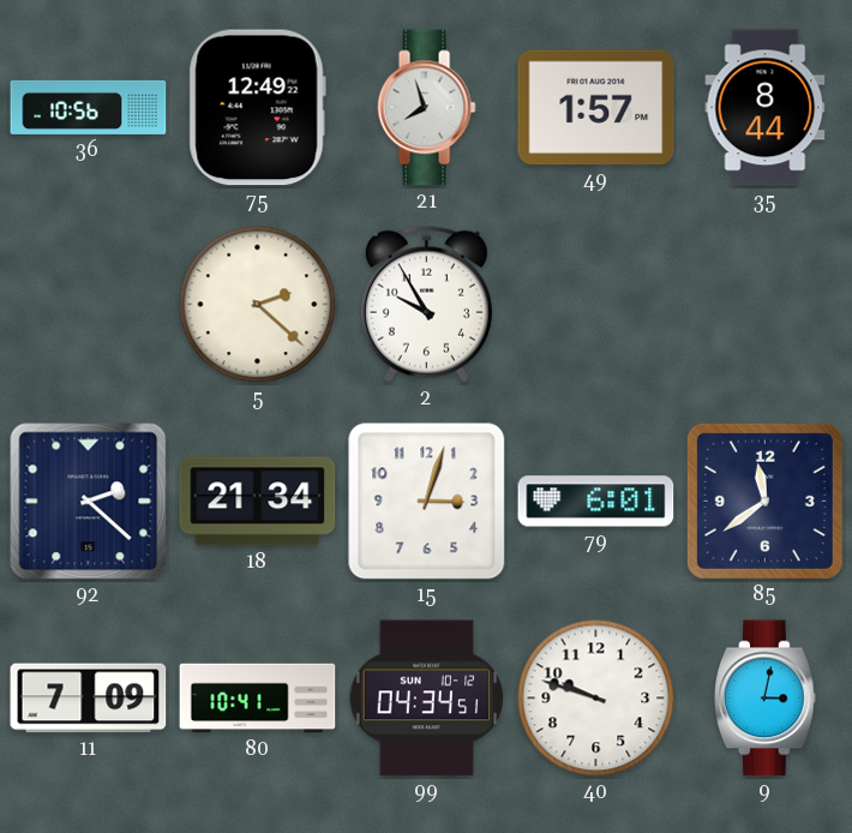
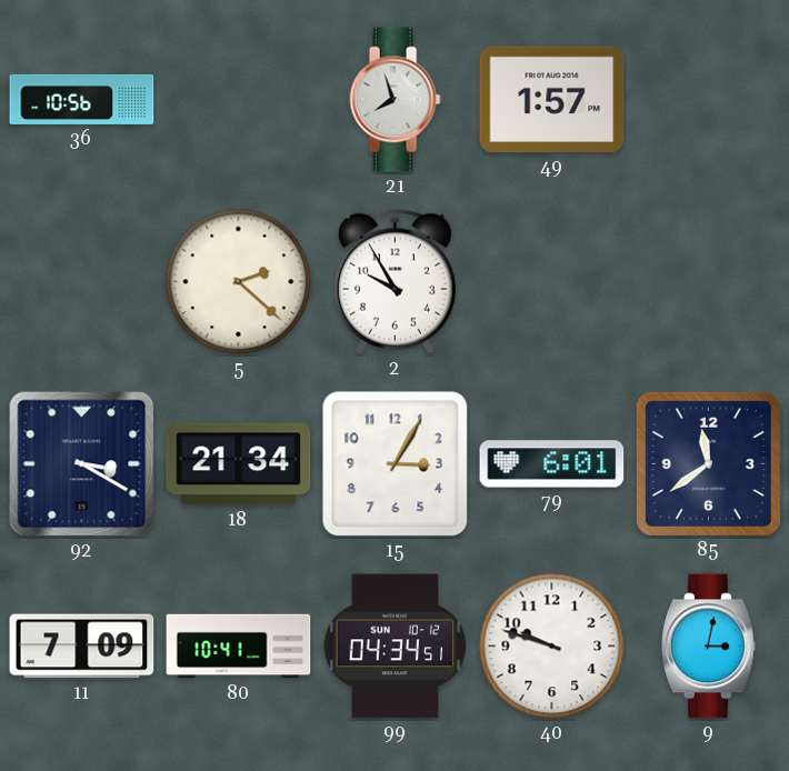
75: 12:49 -> none (257, 108)
35: 8:44 -> none (766, 108)
92: 2:22 -> 3:20 (82, 464)
15: 3:03 -> 3:05 (396, 464)
